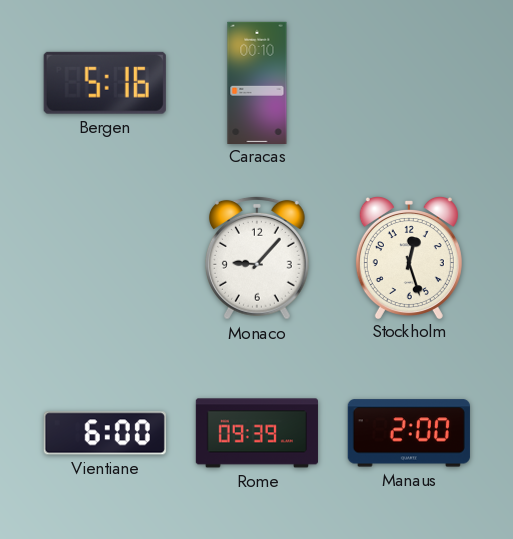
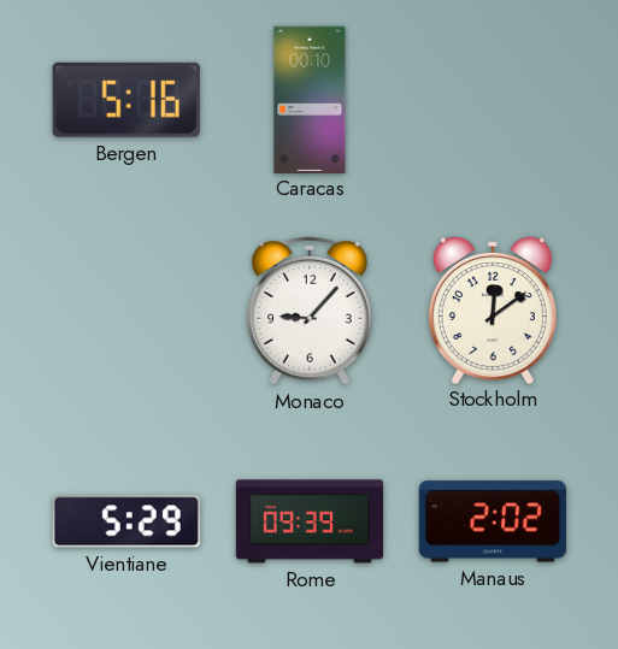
Stockholm: 12:27 -> 12:09 (493, 311)
Vientiane: 6:00 -> 5:29 (126, 521)
Manaus: 2:00 -> 2:02 (493, 521)
